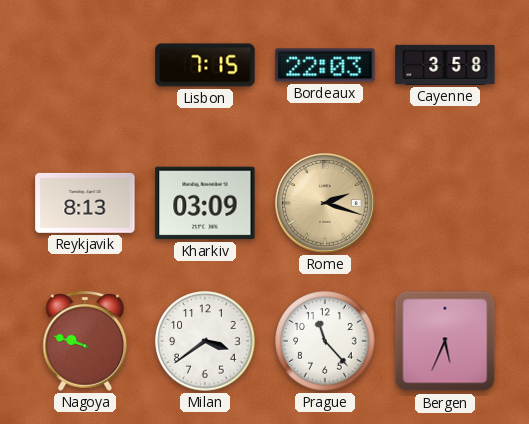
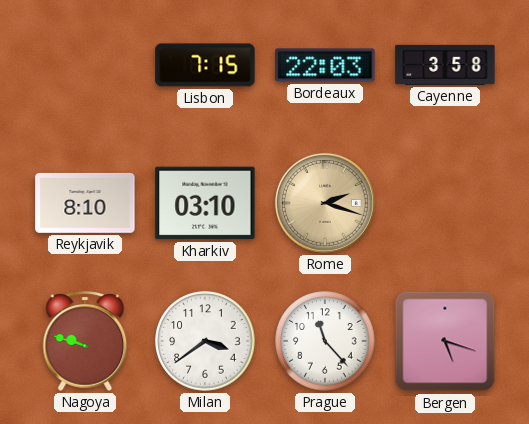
Reykjavik: 8:13 -> 8:10 (85, 203)
Kharkiv: 03:09 -> 03:10 (205, 203)
Bergen: 5:34 -> 5:18 (445, 341)
